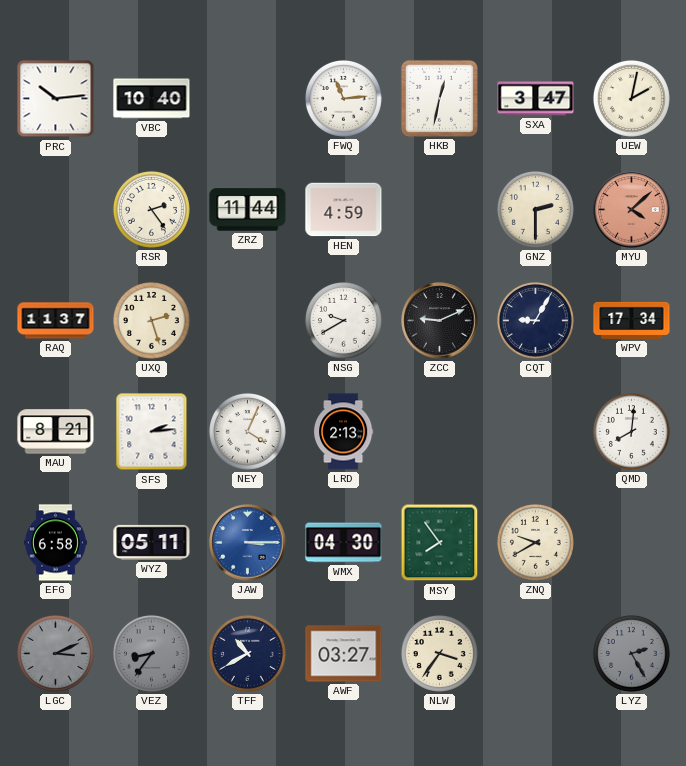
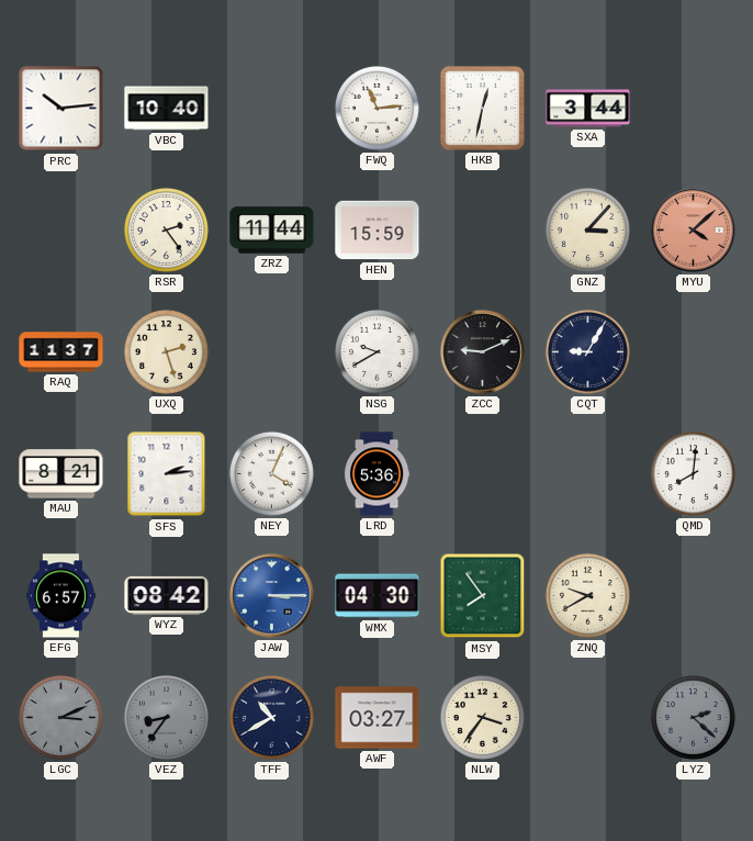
SXA: 3:47 -> 3:44 (588, 109)
UEW: 2:02 -> none (631, 98)
HEN: 4:59 -> 15:59 (378, 231)
GNZ: 2:30 -> 3:07 (587, 229)
WPV: 17:34 -> none (632, 320)
LRD: 2:13 -> 5:36 (376, 474)
EFG: 6:58 -> 6:57 (60, 596)
WYZ: 05:11 -> 08:42 (167, 595)
LYZ: 2:25 -> 2:22 (693, 717)
